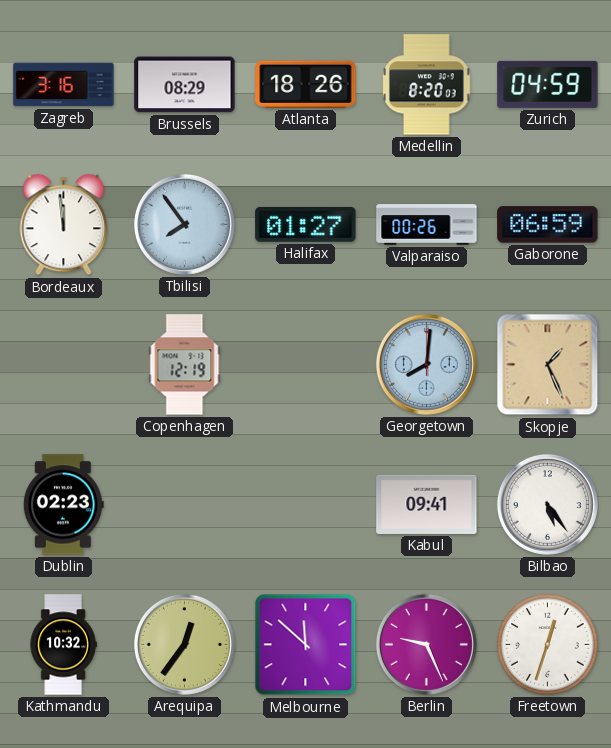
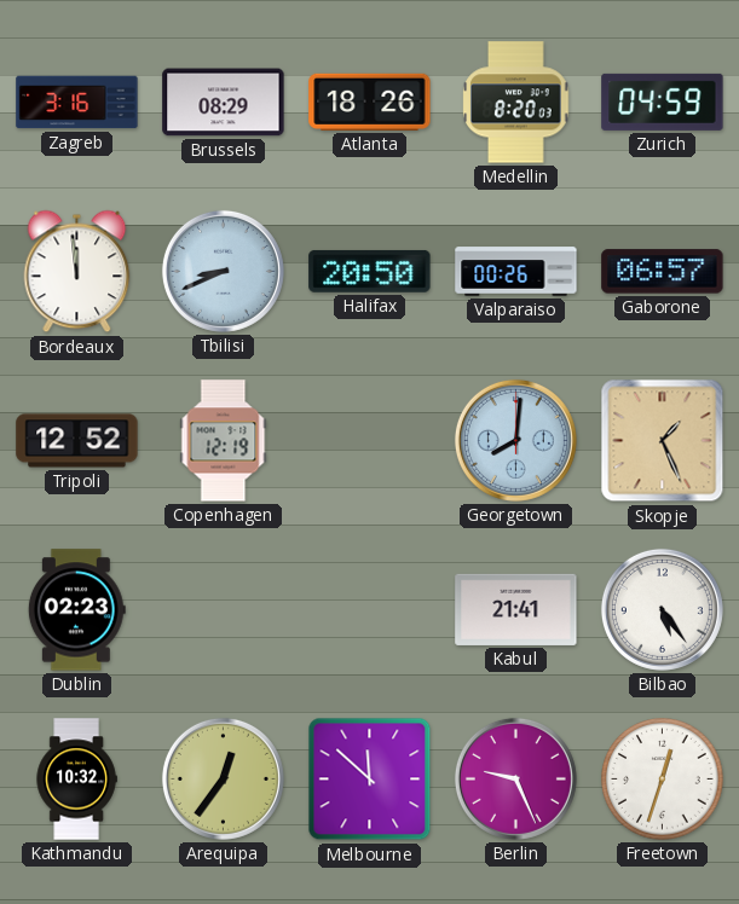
Tbilisi: 7:54 -> 8:41 (223, 271)
Halifax: 01:27 -> 20:50 (370, 271)
Gaborone: 06:59 -> 06:57 (663, 272)
Tripoli: none -> 12:52 (77, 441)
Kabul: 09:41 -> 21:41 (516, 609)
